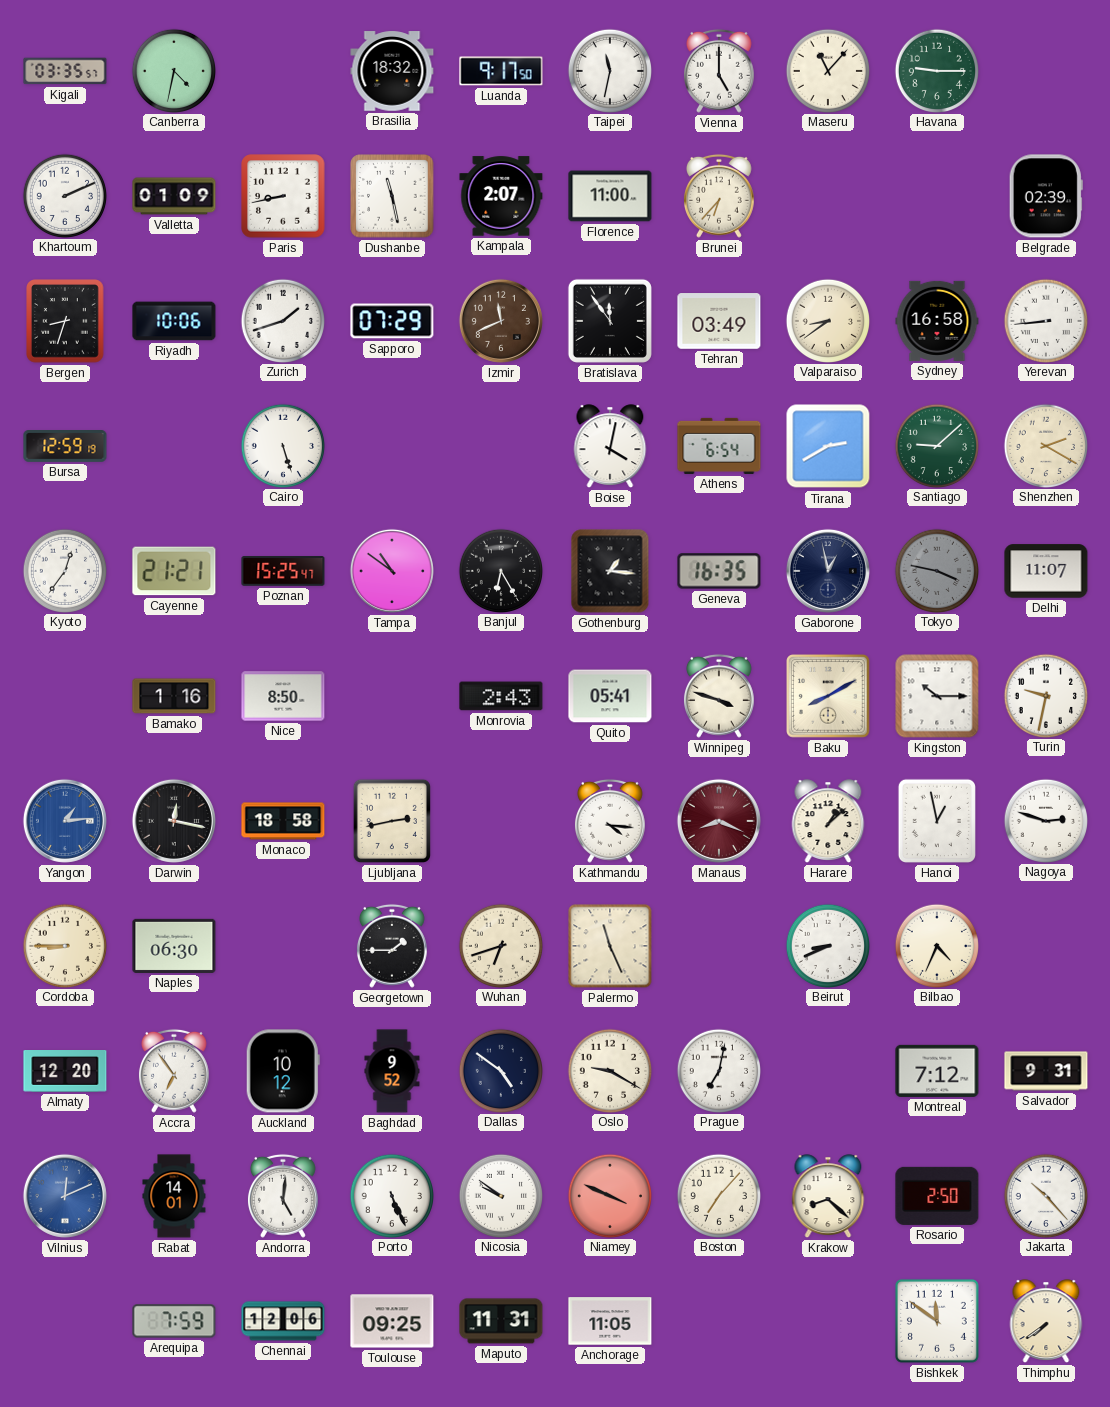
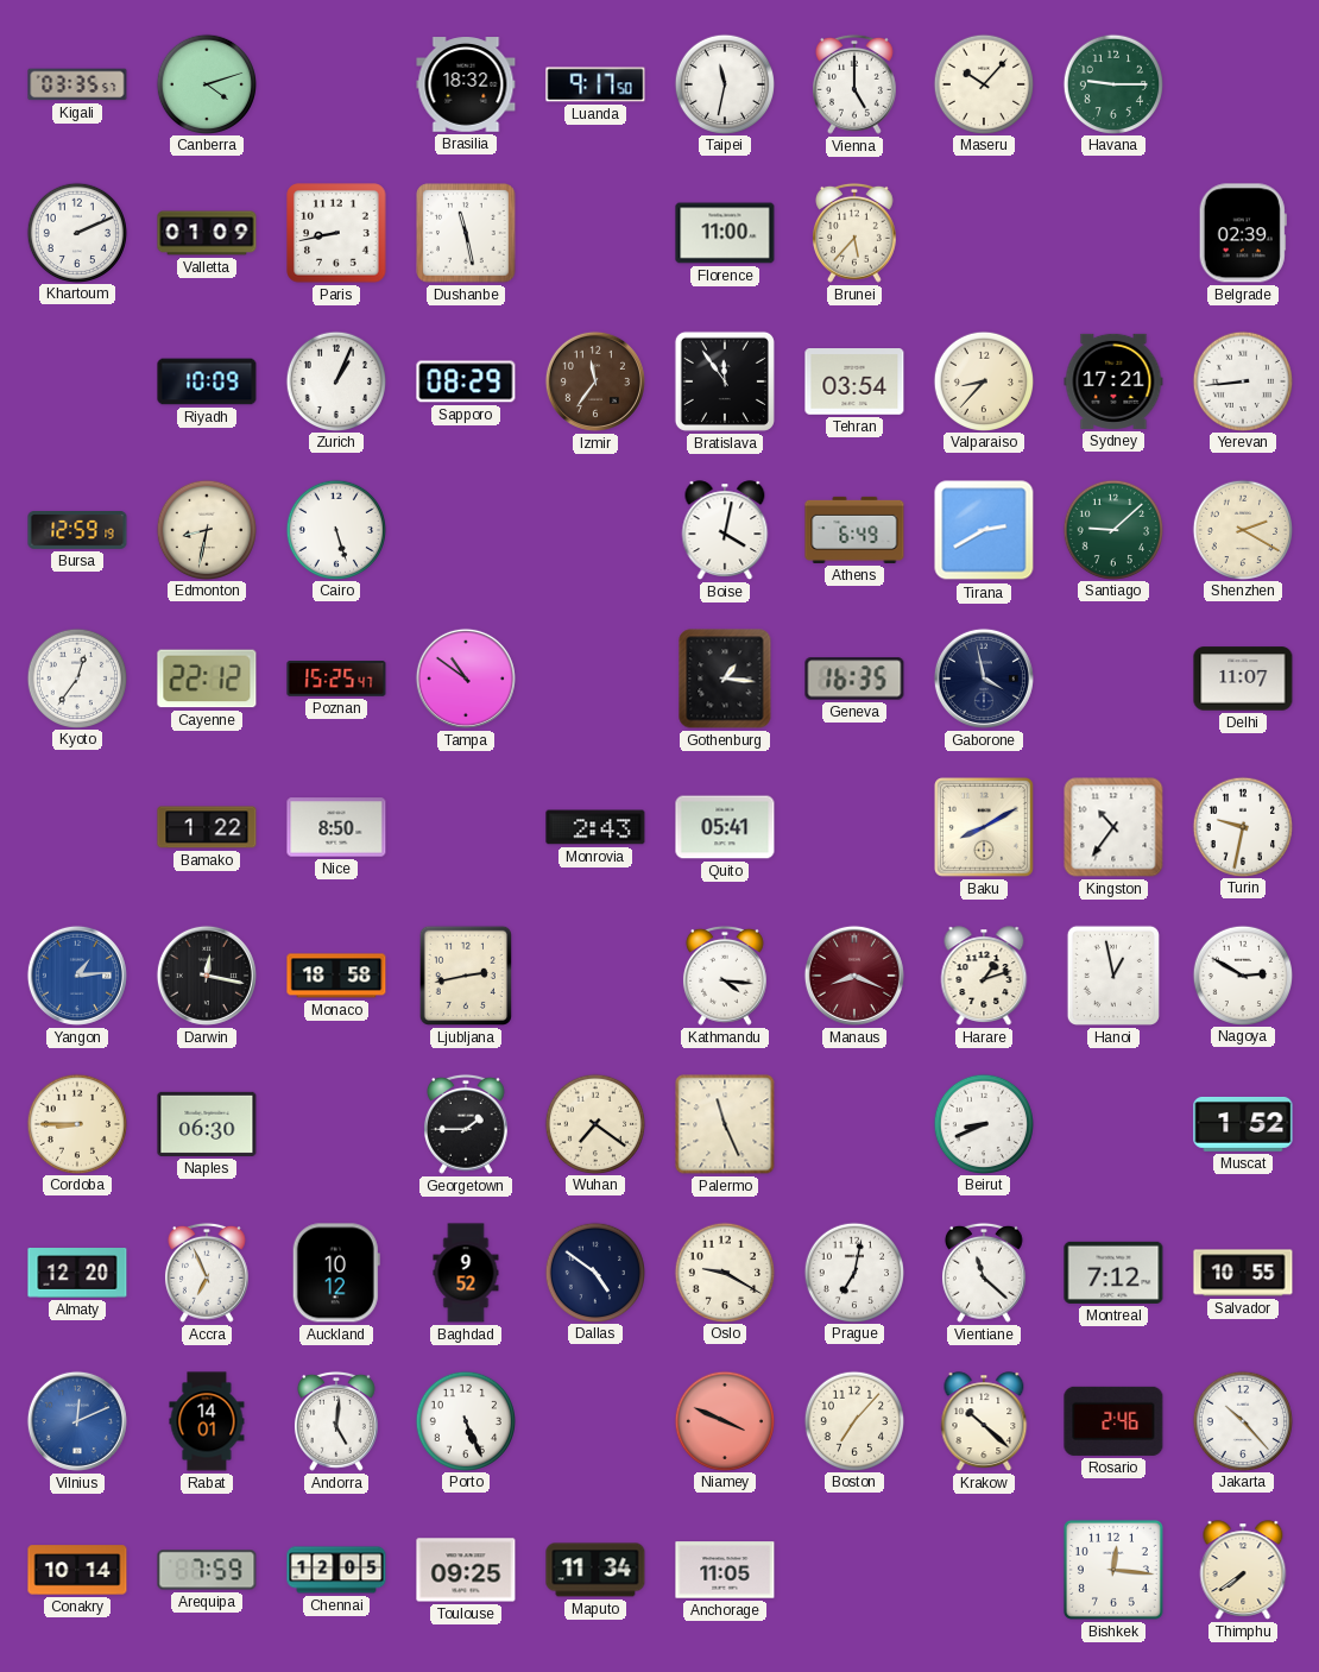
Canberra: 4:32 -> 4:12 (206, 83)
Maseru: 11:07 -> 10:07 (983, 83)
Kampala: 2:07 -> none (501, 196)
Brunei: 6:37 -> 5:37 (854, 233)
Bergen: 8:33 -> none (65, 321)
Riyadh: 10:06 -> 10:09 (207, 381)
Zurich: 1:42 -> 1:04 (335, 380)
Sapporo: 07:29 -> 08:29 (466, 381)
Izmir: 11:41 -> 11:36 (595, 381)
Tehran: 03:49 -> 03:54 (854, 381)
Valparaiso: 8:39 -> 8:37 (983, 380)
Sydney: 16:58 -> 17:21 (1113, 381)
Edmonton: none -> 8:32 (206, 529)
Athens: 6:54 -> 6:49 (854, 530)
Cayenne: 21:21 -> 22:12 (207, 679)
Banjul: 6:25 -> none (500, 570)
Gaborone: 12:58 -> 3:58 (984, 679)
Tokyo: 3:47 -> none (936, 570)
Bamako: 1:16 -> 1:22 (207, 827)
Winnipeg: 3:48 -> none (719, 696)
Kingston: 10:15 -> 10:36 (1113, 827)
Harare: 1:08 -> 1:12 (984, 976)
Nagoya: 2:48 -> 2:50 (1242, 974)
Wuhan: 6:42 -> 7:21 (594, 1123)
Bilbao: 4:34 -> none (936, 945)
Muscat: none -> 1:52 (1243, 1124)
Accra: 6:54 -> 6:56 (207, 1273)
Vientiane: none -> 11:22 (984, 1273)
Salvador: 9:31 -> 10:55 (1243, 1273)
Nicosia: 9:51 -> none (500, 1195)
Krakow: 8:22 -> 10:22 (984, 1421)
Rosario: 2:50 -> 2:46 (1113, 1421)
Conakry: none -> 10:14 (77, 1570)
Chennai: 12:06 -> 12:05 (336, 1570)
Maputo: 11:31 -> 11:34 (595, 1570)
Bishkek: 11:51 -> 12:16 (1113, 1570)
